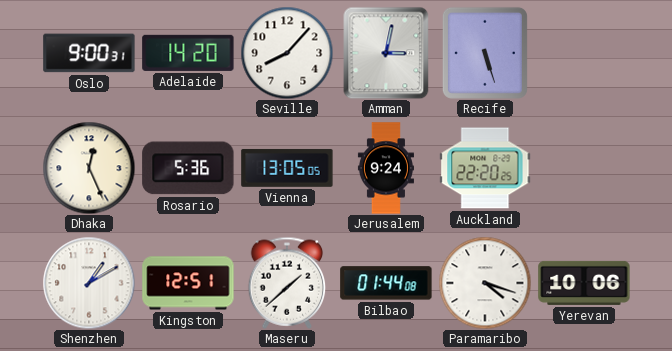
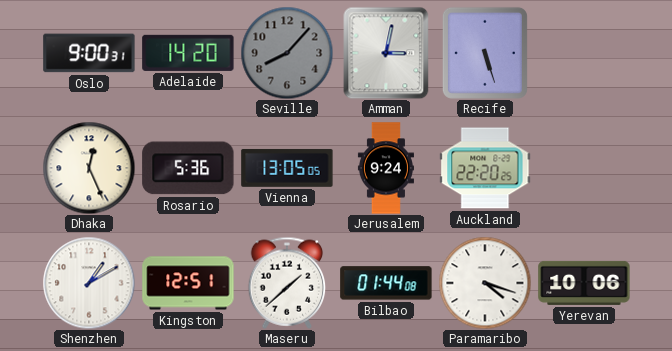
Seville dial: white -> grey (287, 53)
